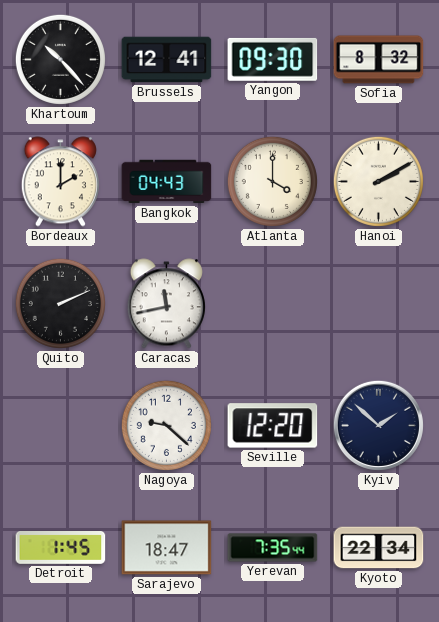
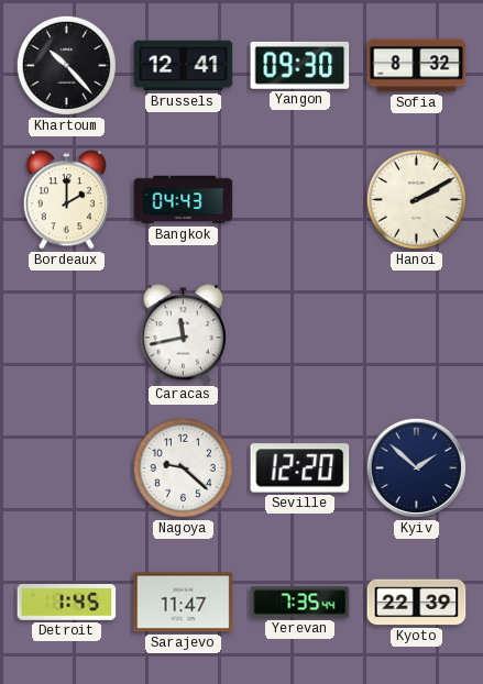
Atlanta: 4:00 -> none (272, 181)
Quito: 2:11 -> none (60, 303)
Sarajevo: 18:47 -> 11:47 (184, 603)
Kyoto: 22:34 -> 22:39 (417, 603)
